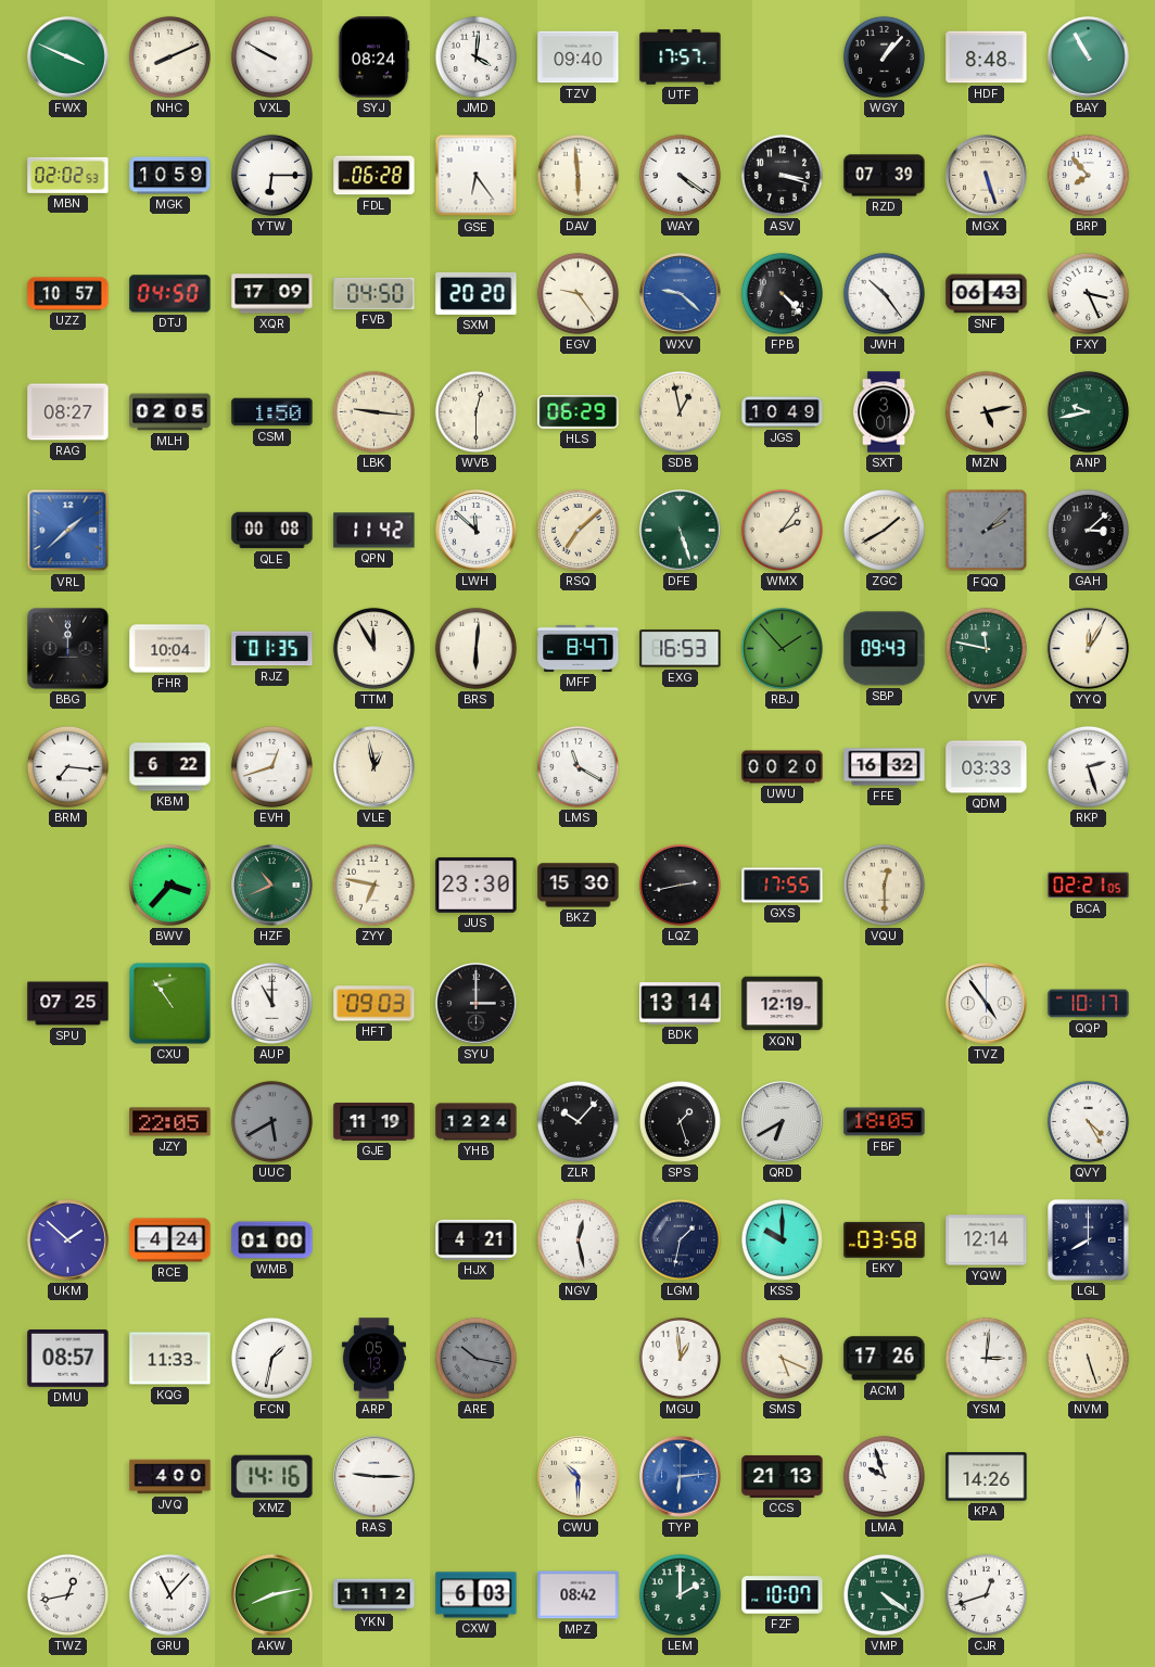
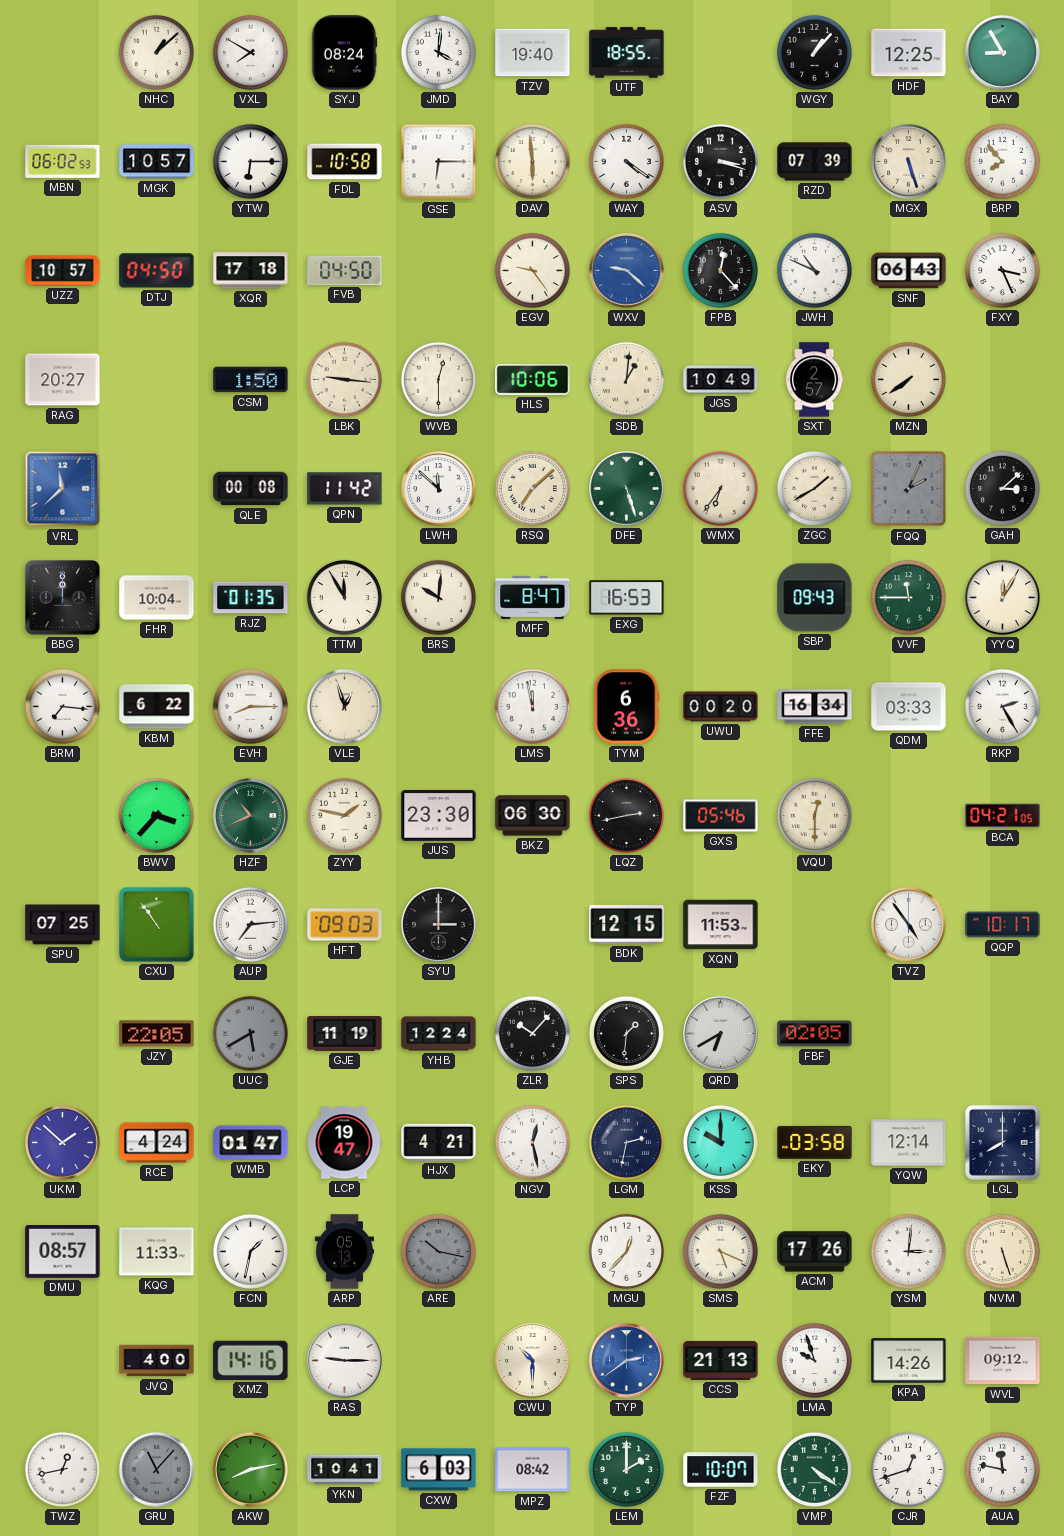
FWX: 3:49 -> none (68, 58)
NHC: 8:11 -> 1:08 (156, 52)
VXL: 9:50 -> 7:50 (250, 52)
TZV: 09:40 -> 19:40 (533, 53)
UTF: 17:57 -> 18:55 (627, 53)
HDF: 8:48 -> 12:25 (909, 53)
BAY: 10:55 -> 8:55 (1003, 53)
MBN: 02:02 -> 06:02 (63, 161)
MGK: 10:59 -> 10:57 (157, 162)
FDL: 06:28 -> 10:58 (345, 162)
GSE: 6:24 -> 6:15 (439, 162)
XQR: 17:09 -> 17:18 (251, 271)
SXM: 20:20 -> none (477, 293)
FPB: 4:23 -> 12:23 (720, 270)
JWH: 10:24 -> 10:49 (814, 270)
RAG: 08:27 -> 20:27 (63, 380)
MLH: 02:05 -> none (170, 412)
HLS: 06:29 -> 10:06 (533, 380)
SDB: 12:58 -> 1:01 (626, 379)
SXT: 3:01 -> 2:57 (814, 380)
MZN: 5:13 -> 7:39 (908, 379)
ANP: 9:43 -> none (1088, 411)
VRL: 1:38 -> 11:38 (63, 489)
WMX: 2:06 -> 6:36 (720, 488)
FQQ: 2:08 -> 2:04 (909, 489)
BRS: 6:01 -> 10:01 (438, 597)
RBJ: 1:53 -> none (782, 648)
VVF: 11:47 -> 11:45 (908, 597)
EVH: 12:42 -> 8:15 (250, 706)
VLE: 12:58 -> 12:57 (345, 707)
LMS: 11:20 -> 11:58 (532, 706)
TYM: none -> 6:36 (626, 707)
FFE: 16:32 -> 16:34 (815, 707)
RKP: 2:27 -> 2:25 (1002, 706)
ZYY: 6:47 -> 1:47 (344, 815)
BKZ: 15:30 -> 06:30 (533, 816)
GXS: 17:55 -> 05:46 (721, 816)
BCA: 02:21 -> 04:21 (1003, 816)
AUP: 11:00 -> 7:14 (250, 924)
BDK: 13:14 -> 12:15 (627, 925)
XQN: 12:19 -> 11:53 (721, 925)
SPS: 1:27 -> 1:31 (626, 1033)
FBF: 18:05 -> 02:05 (815, 1034)
QVY: 4:25 -> none (1088, 1121)
WMB: 01:00 -> 01:47 (251, 1143)
LCP: none -> 19:47 (344, 1143)
LGM: 1:32 -> 2:32 (626, 1142)
MGU: 12:59 -> 12:37 (626, 1251)
TYP: 6:14 -> 2:39 (627, 1361)
WVL: none -> 09:12 (1003, 1361)
GRU dial: white -> grey (157, 1470)
YKN: 11:12 -> 10:41 (345, 1470)
AUA: none -> 11:47 (1002, 1469)
